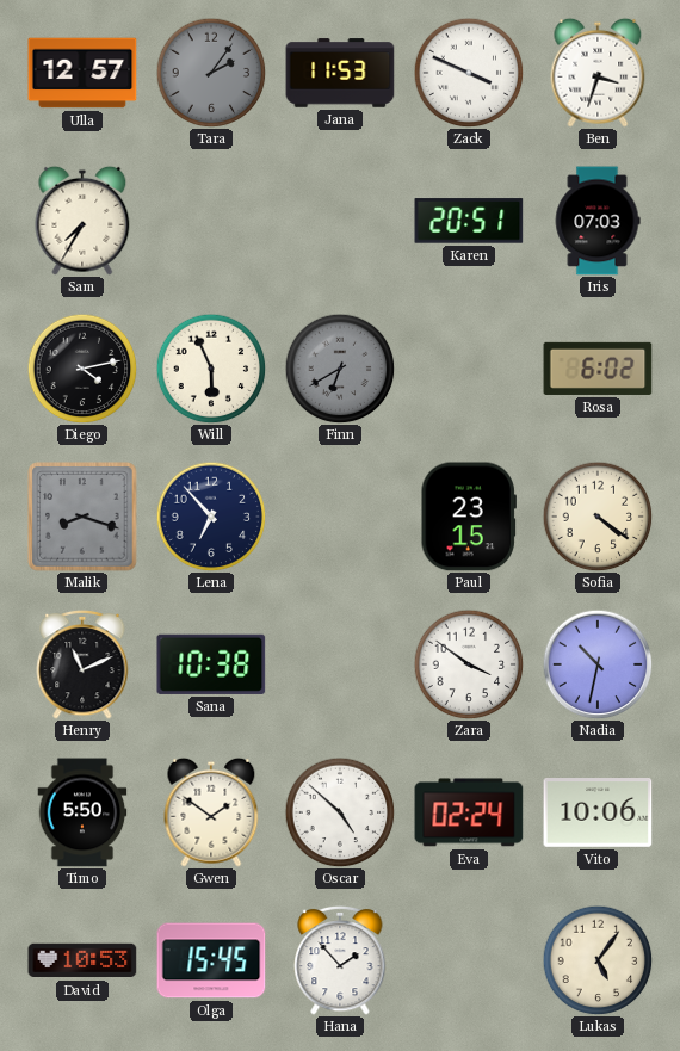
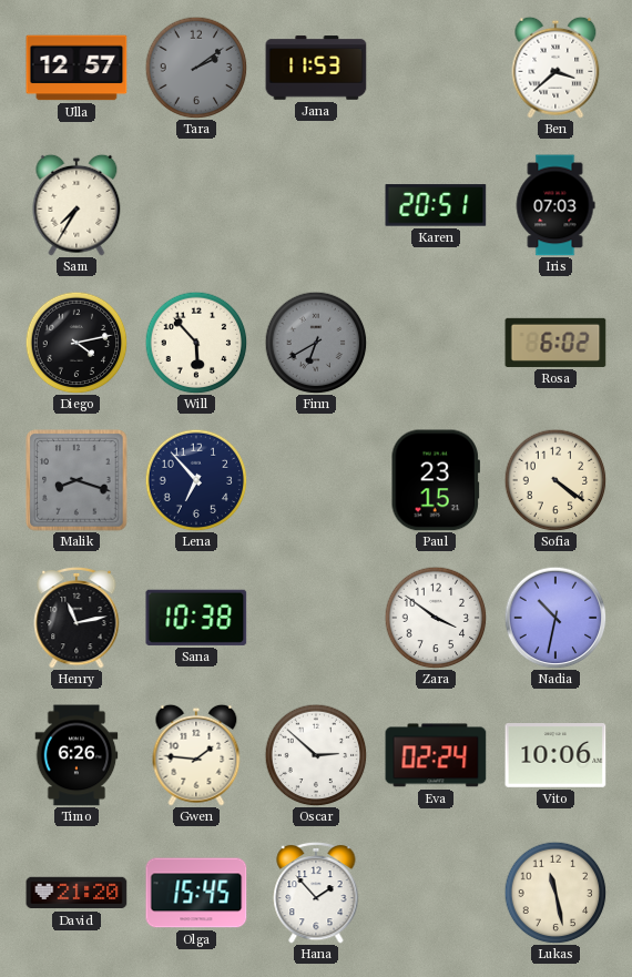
Tara: 2:06 -> 2:09 (196, 68)
Zack: 3:49 -> none (469, 73)
Ben: 3:33 -> 3:38 (555, 68)
Will: 5:56 -> 5:53 (196, 343)
Henry: 11:11 -> 11:13 (77, 618)
Timo: 5:50 -> 6:26 (77, 755)
Gwen: 1:51 -> 1:46 (196, 755)
Oscar: 4:52 -> 2:52 (316, 755)
David: 10:53 -> 21:20 (77, 893)
Lukas: 5:06 -> 11:28 (555, 893)
